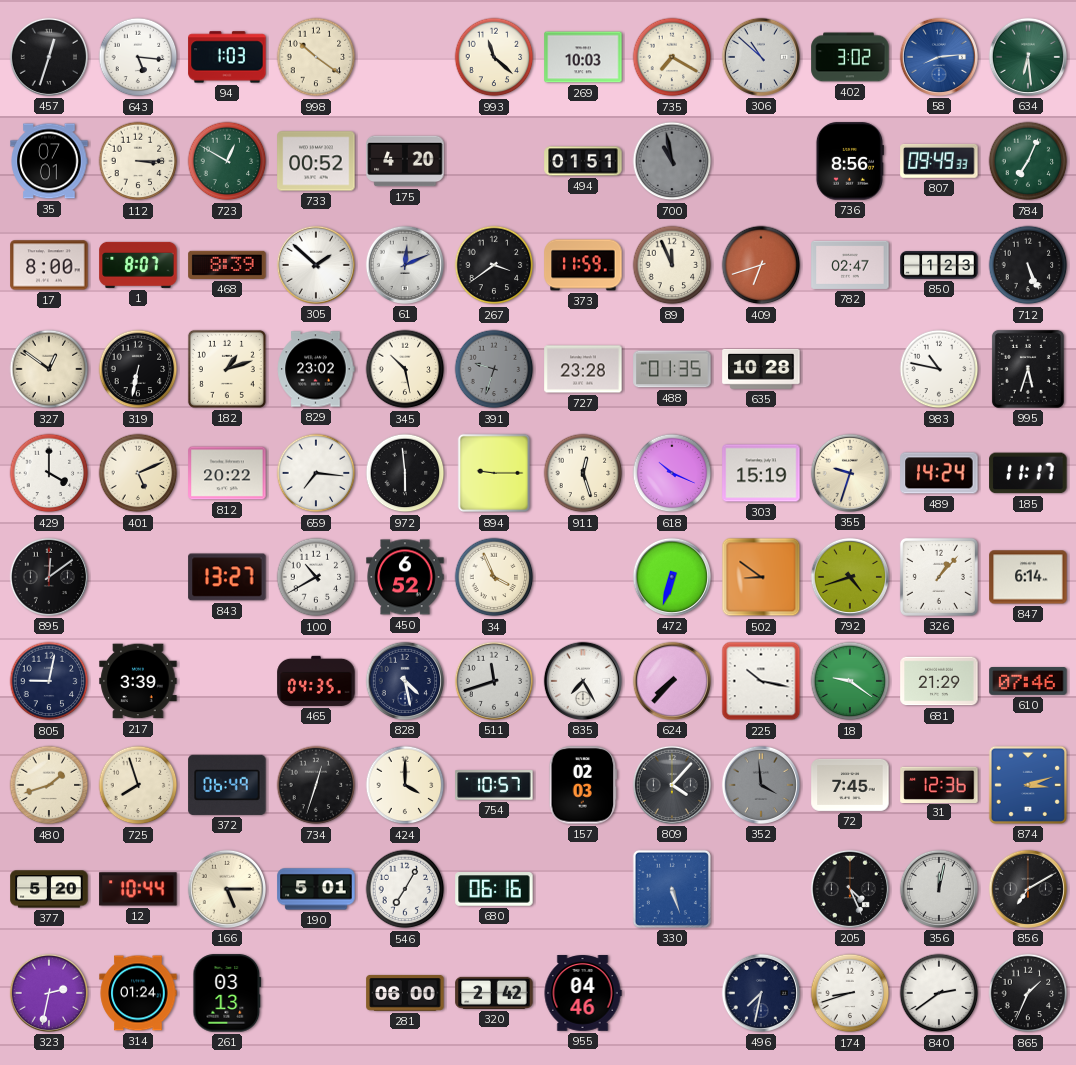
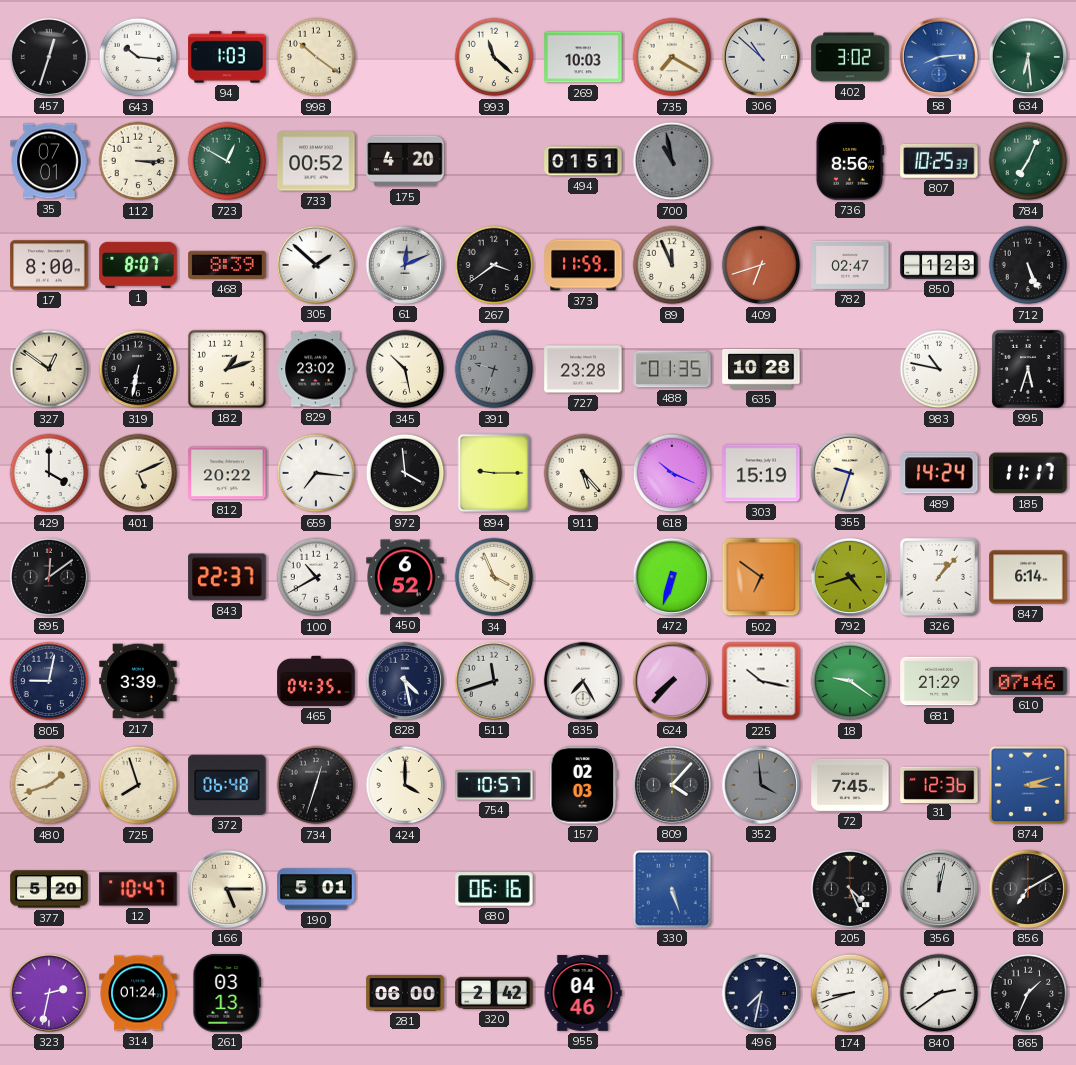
643: 5:16 -> 10:16 (138, 57)
807: 09:49 -> 10:25 (939, 161)
972: 5:59 -> 3:59 (405, 473)
911: 12:27 -> 5:23 (583, 473)
843: 13:27 -> 22:37 (227, 577)
502: 8:51 -> 6:51 (761, 577)
372: 06:49 -> 06:48 (227, 785)
12: 10:44 -> 10:47 (138, 889)
546: 7:05 -> none (405, 889)
